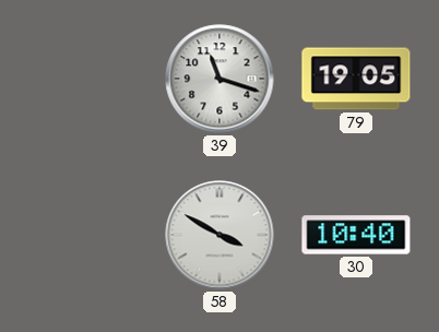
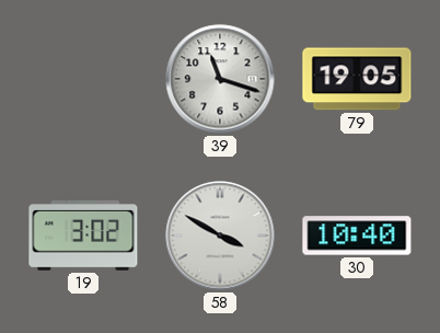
19: none -> 3:02 (83, 236)
